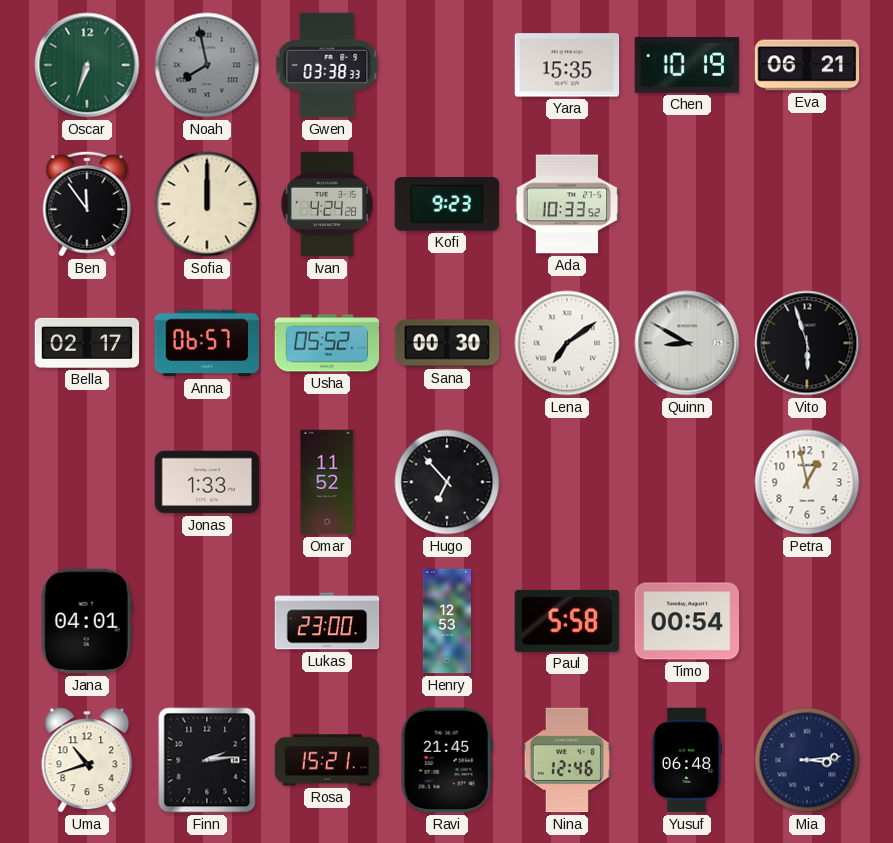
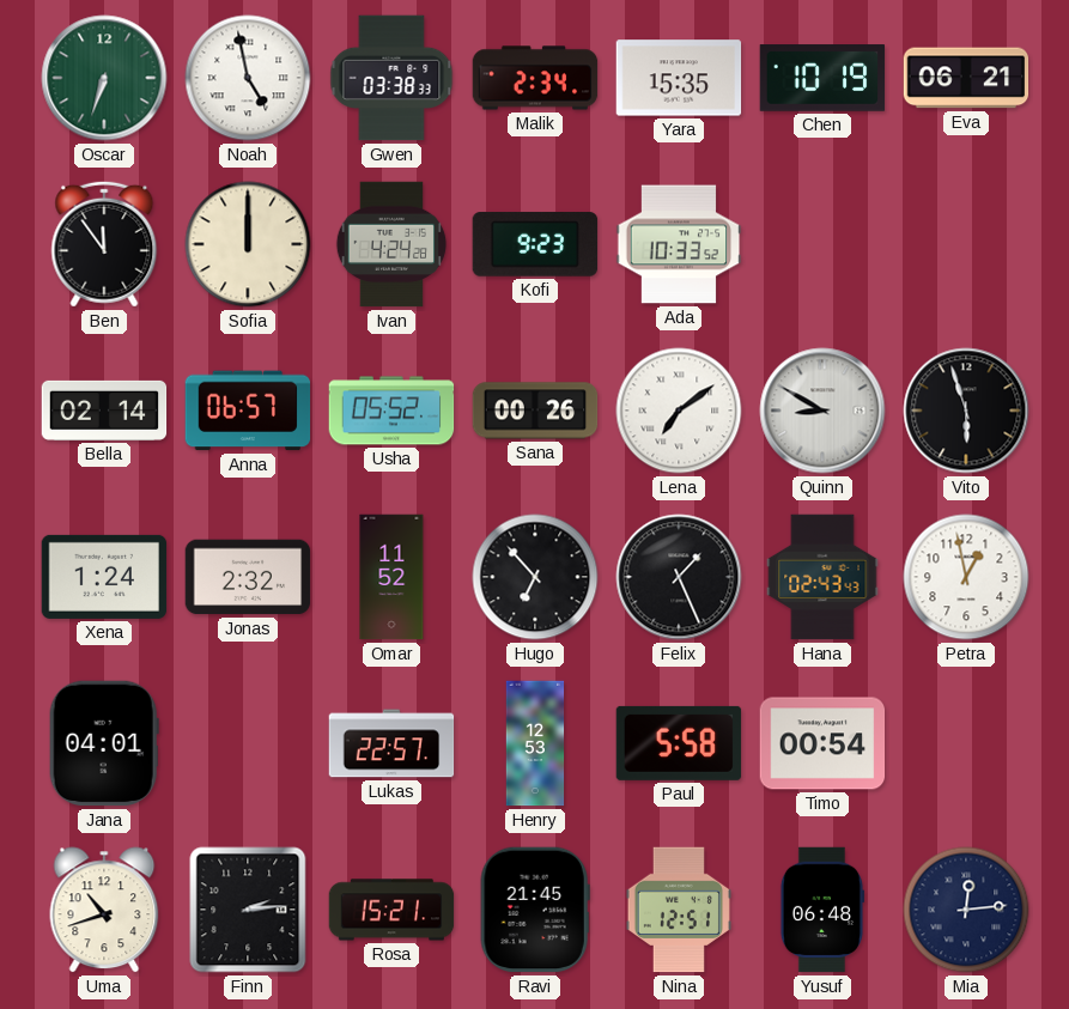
Noah: 7:58 -> 4:58 (248, 78)
Noah dial: grey -> white (248, 78)
Malik: none -> 2:34 (535, 78)
Bella: 02:17 -> 02:14 (104, 411)
Sana: 00:30 -> 00:26 (535, 411)
Xena: none -> 1:24 (104, 577)
Jonas: 1:33 -> 2:32 (248, 577)
Felix: none -> 1:26 (679, 577)
Hana: none -> 02:43 (822, 577)
Lukas: 23:00 -> 22:57 (391, 743)
Nina: 12:46 -> 12:51 (679, 910)
Mia: 3:14 -> 12:14 (966, 910)
